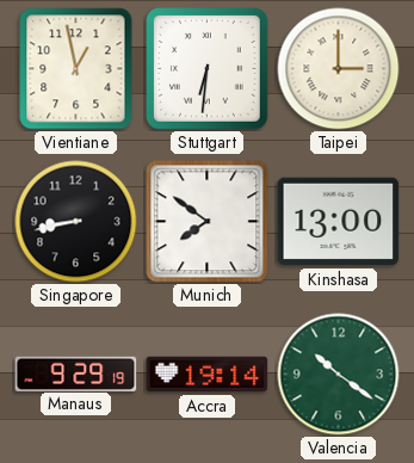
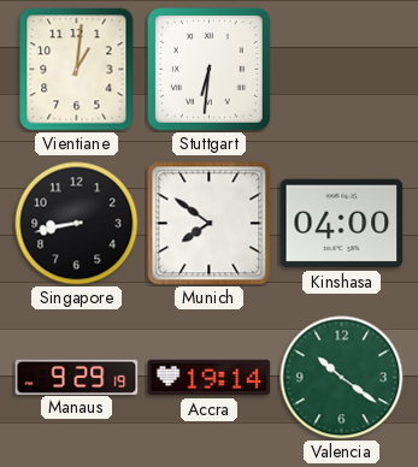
Vientiane: 12:58 -> 1:01 (77, 70)
Taipei: 3:00 -> none (339, 69)
Kinshasa: 13:00 -> 04:00 (342, 224)
